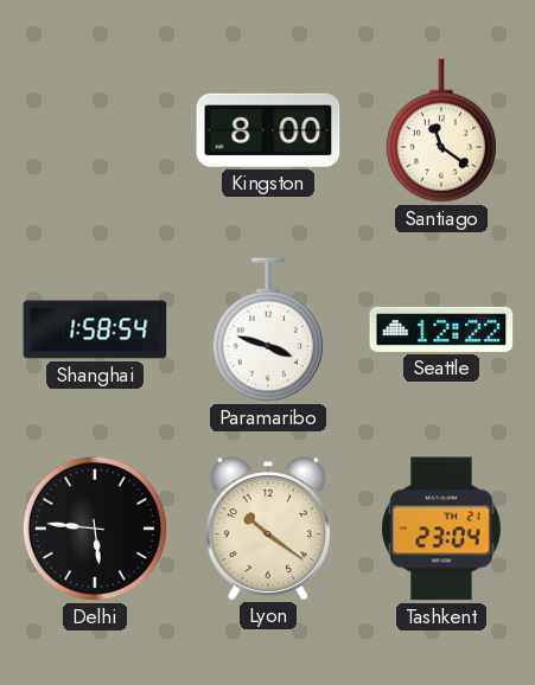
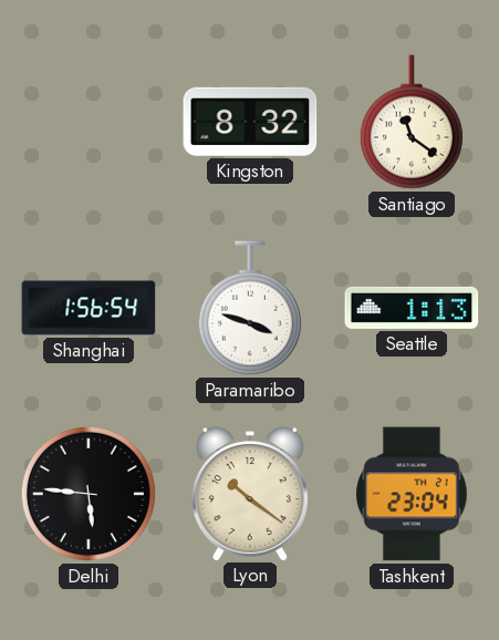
Kingston: 8:00 -> 8:32 (250, 122)
Shanghai: 1:58 -> 1:56 (89, 308)
Seattle: 12:22 -> 1:13 (412, 308)
